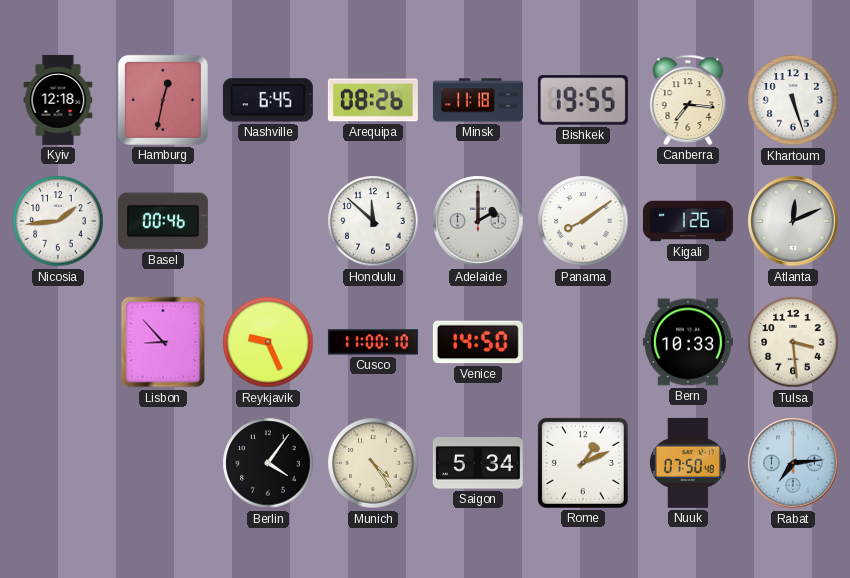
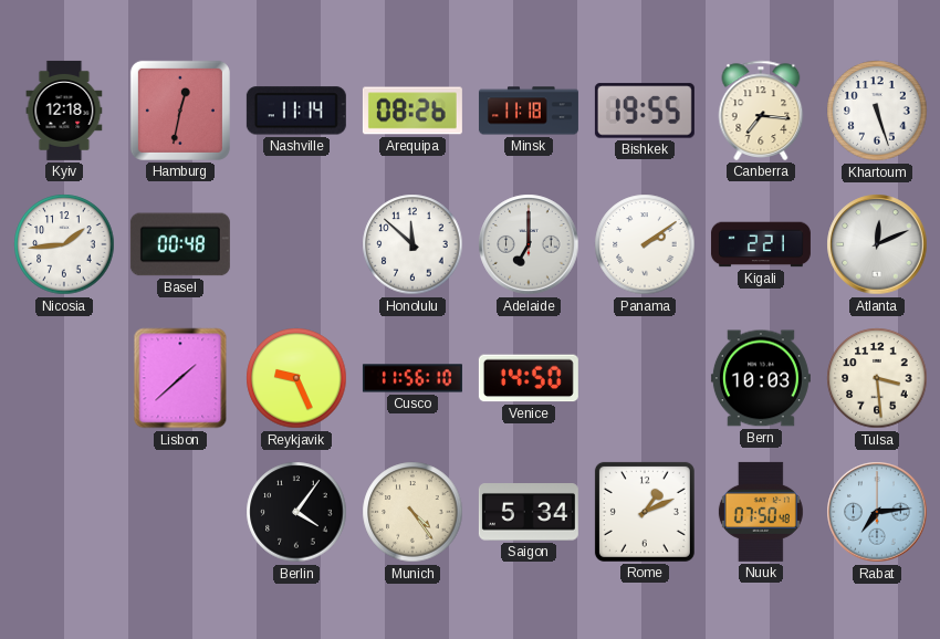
Nashville: 6:45 -> 11:14 (296, 111)
Basel: 00:46 -> 00:48 (180, 244)
Adelaide: 2:00 -> 7:00 (529, 244)
Panama: 8:09 -> 2:09 (645, 244)
Kigali: 1:26 -> 2:21 (761, 244)
Lisbon: 8:53 -> 1:38 (180, 378)
Cusco: 11:00 -> 11:56 (412, 378)
Bern: 10:33 -> 10:03 (761, 378)
